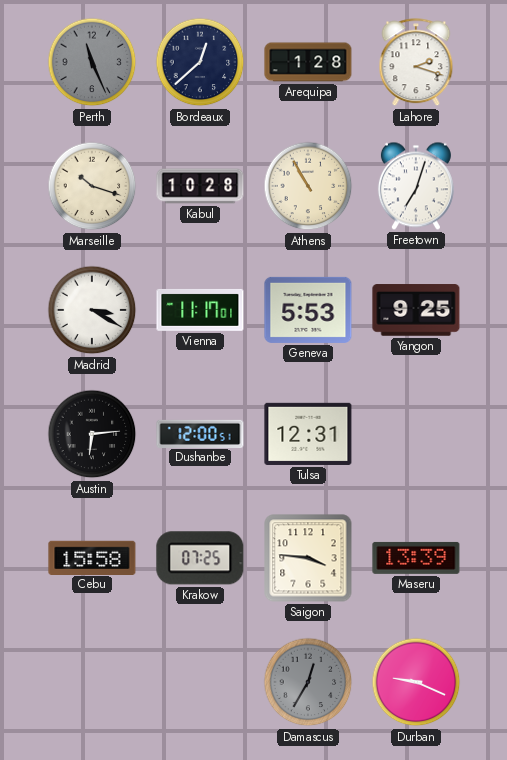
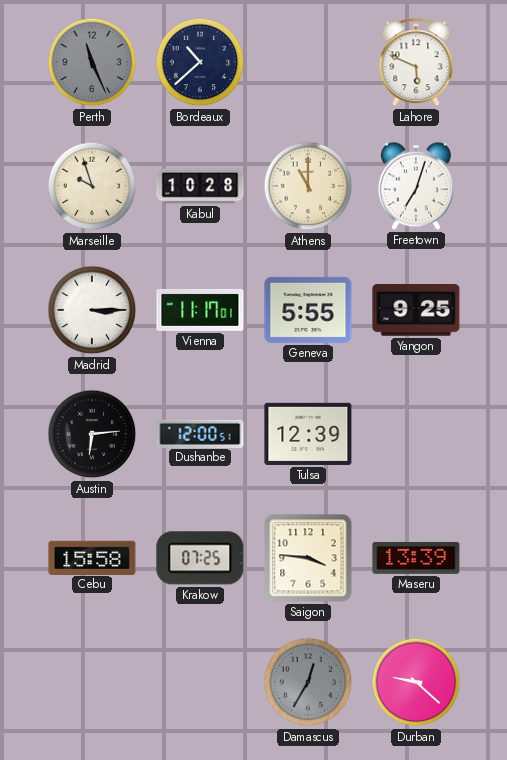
Bordeaux: 12:38 -> 10:38 (200, 62)
Arequipa: 1:28 -> none (308, 62)
Lahore: 2:18 -> 5:49 (416, 63)
Marseille: 10:18 -> 9:57 (92, 186)
Athens: 10:55 -> 11:00 (308, 186)
Madrid: 3:20 -> 3:15 (92, 310)
Geneva: 5:53 -> 5:55 (308, 310)
Tulsa: 12:31 -> 12:39 (308, 434)
Durban: 9:19 -> 9:22 (416, 682)
